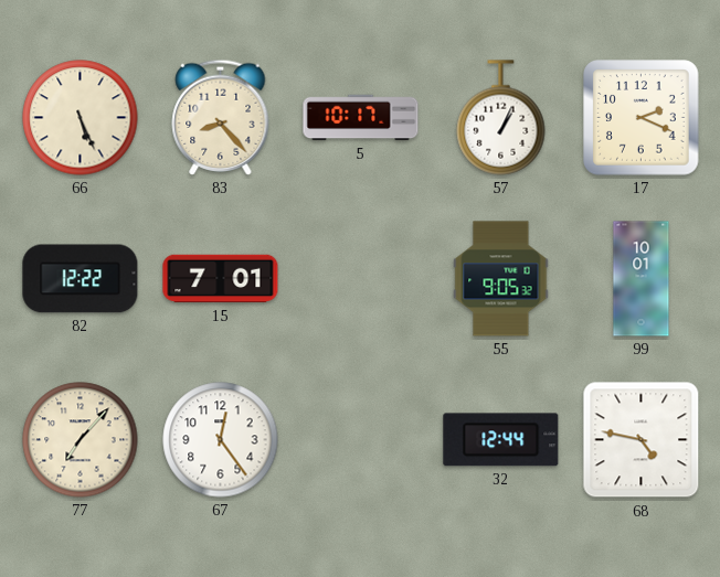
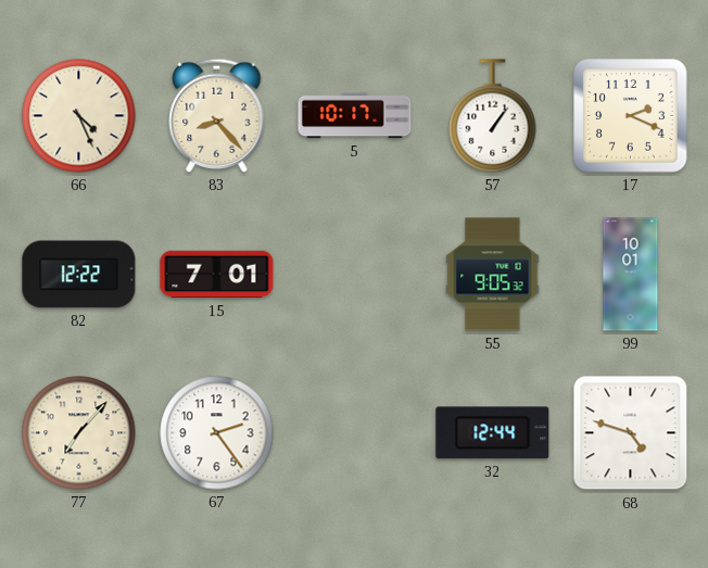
66: 5:26 -> 4:26 (79, 116)
57: 1:04 -> 1:06 (493, 116)
67: 12:24 -> 2:24 (217, 433)
68: 4:47 -> 4:48 (631, 433)
